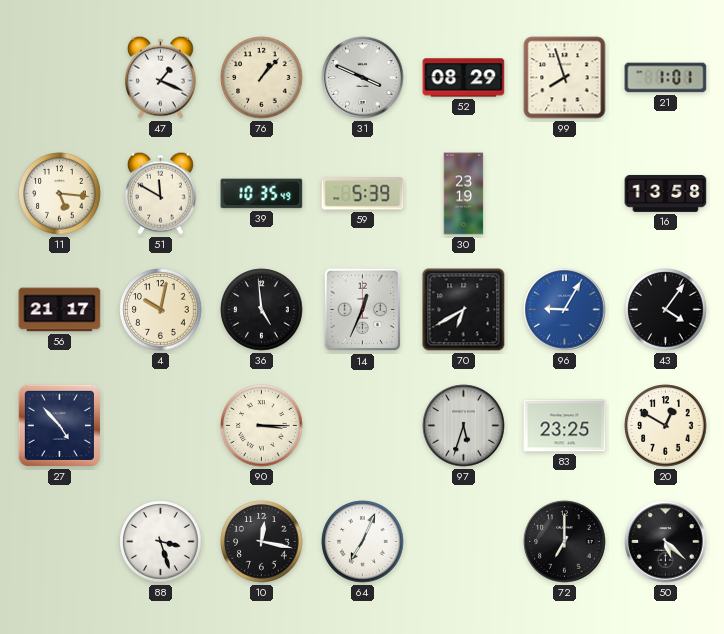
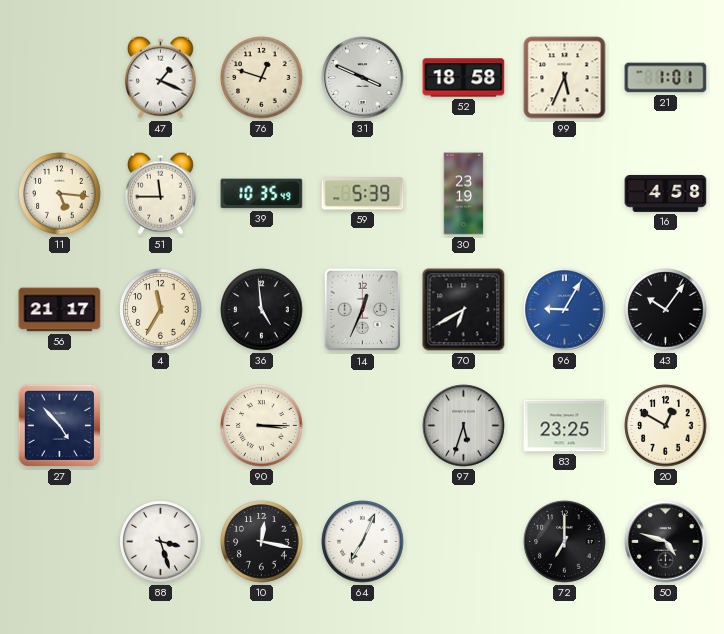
76: 1:07 -> 12:48 (262, 78)
52: 08:29 -> 18:58 (464, 78)
99: 7:57 -> 5:34 (565, 78)
51: 11:50 -> 11:45 (160, 193)
16: 13:58 -> 4:58 (666, 193)
4: 10:02 -> 11:35 (161, 310)
43: 4:06 -> 10:06 (666, 310)
50: 5:22 -> 4:48 (666, 542)
